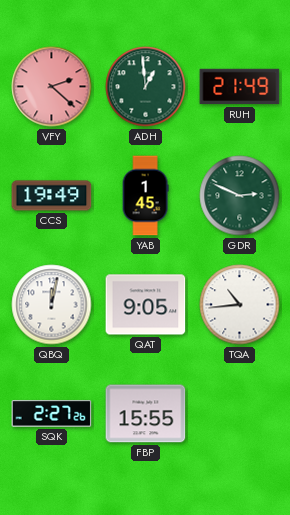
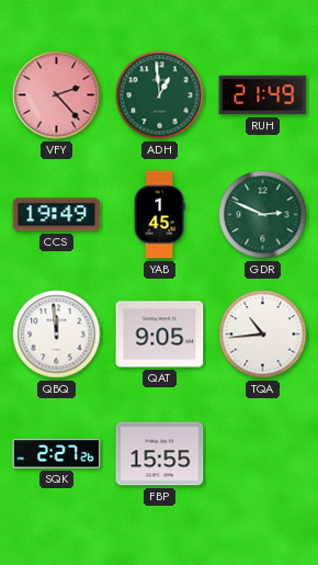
VFY: 2:22 -> 2:23 (57, 95)
QBQ: 12:02 -> 11:59 (57, 335)
